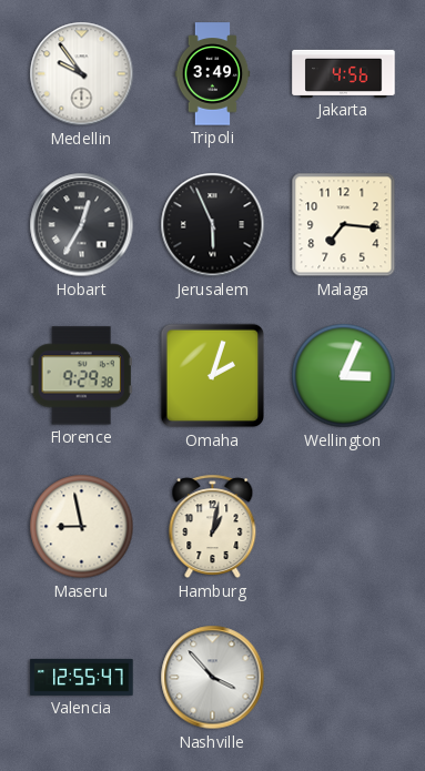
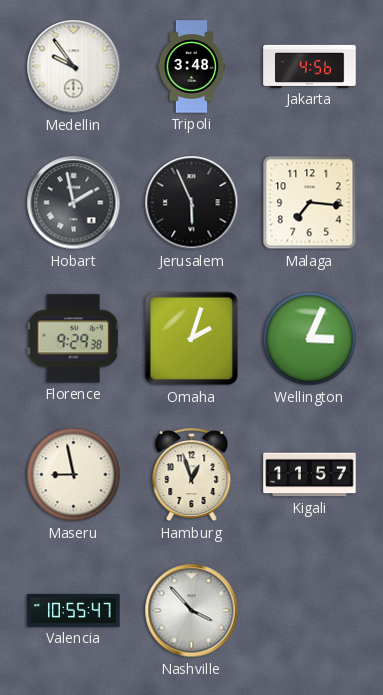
Tripoli: 3:49 -> 3:48 (192, 67)
Hobart: 12:35 -> 1:58 (74, 203)
Hamburg: 1:02 -> 12:57 (192, 475)
Kigali: none -> 11:57 (310, 475)
Valencia: 12:55 -> 10:55 (74, 610)
